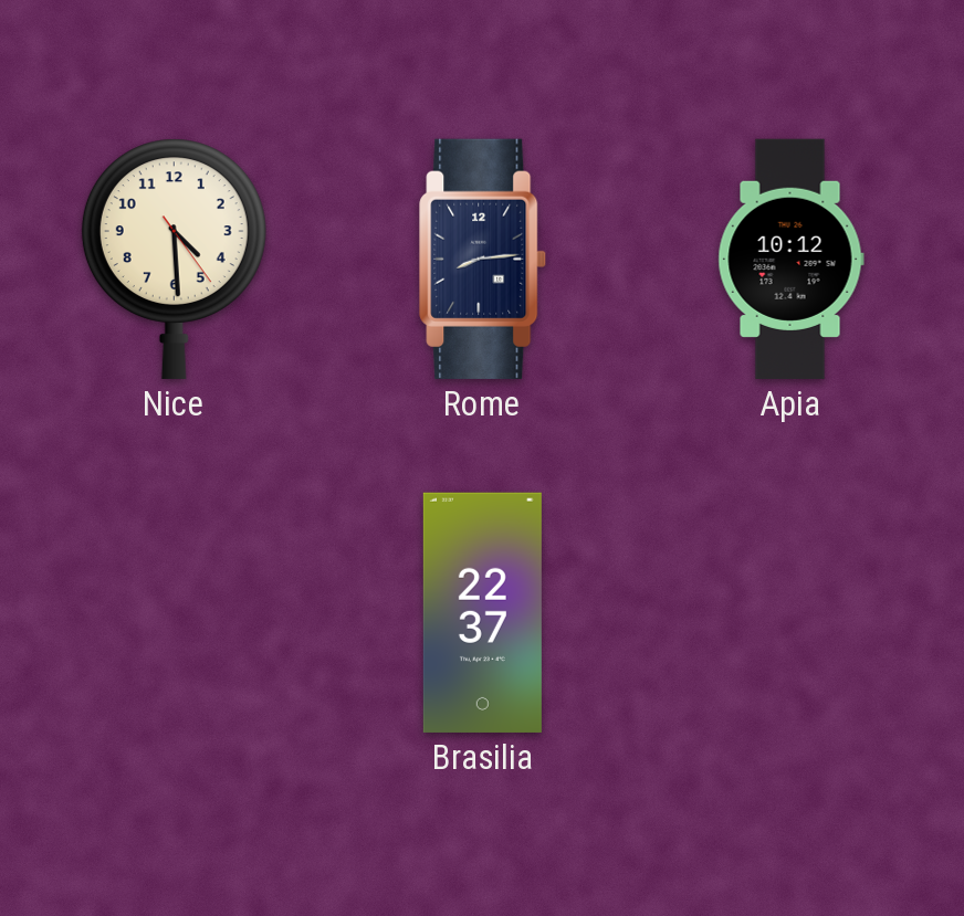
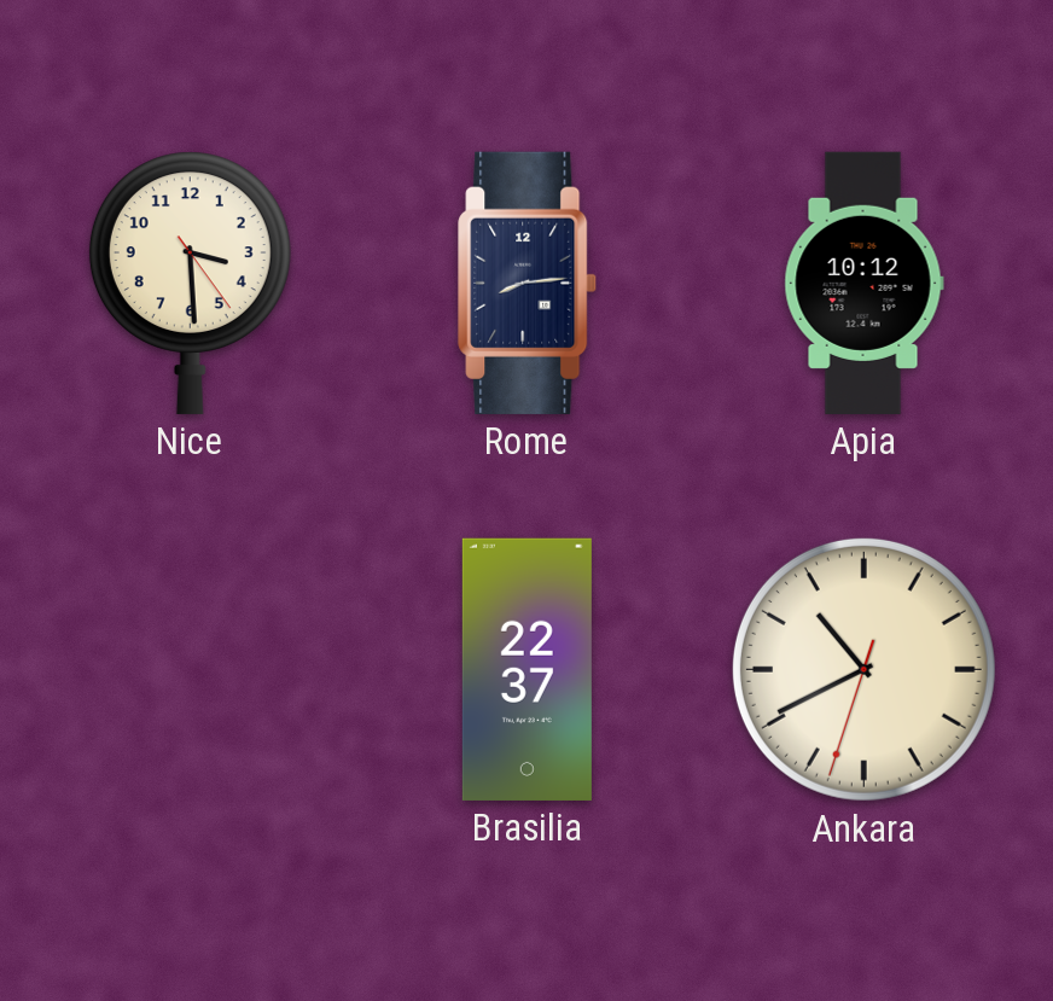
Nice: 4:29 -> 3:29 (190, 283)
Ankara: none -> 10:40 (863, 669)
